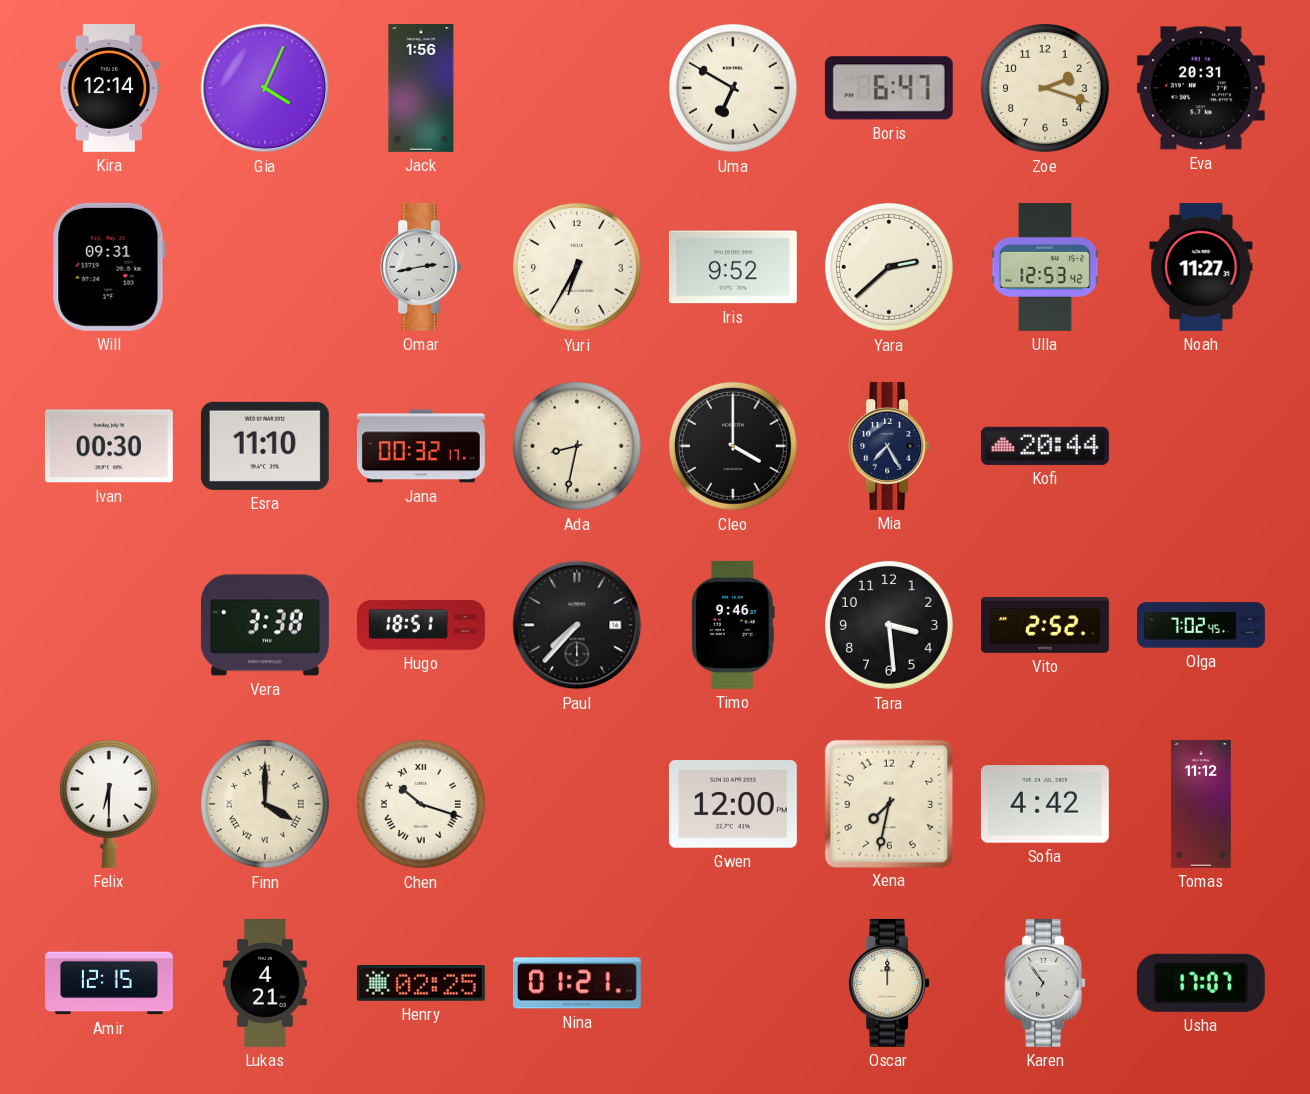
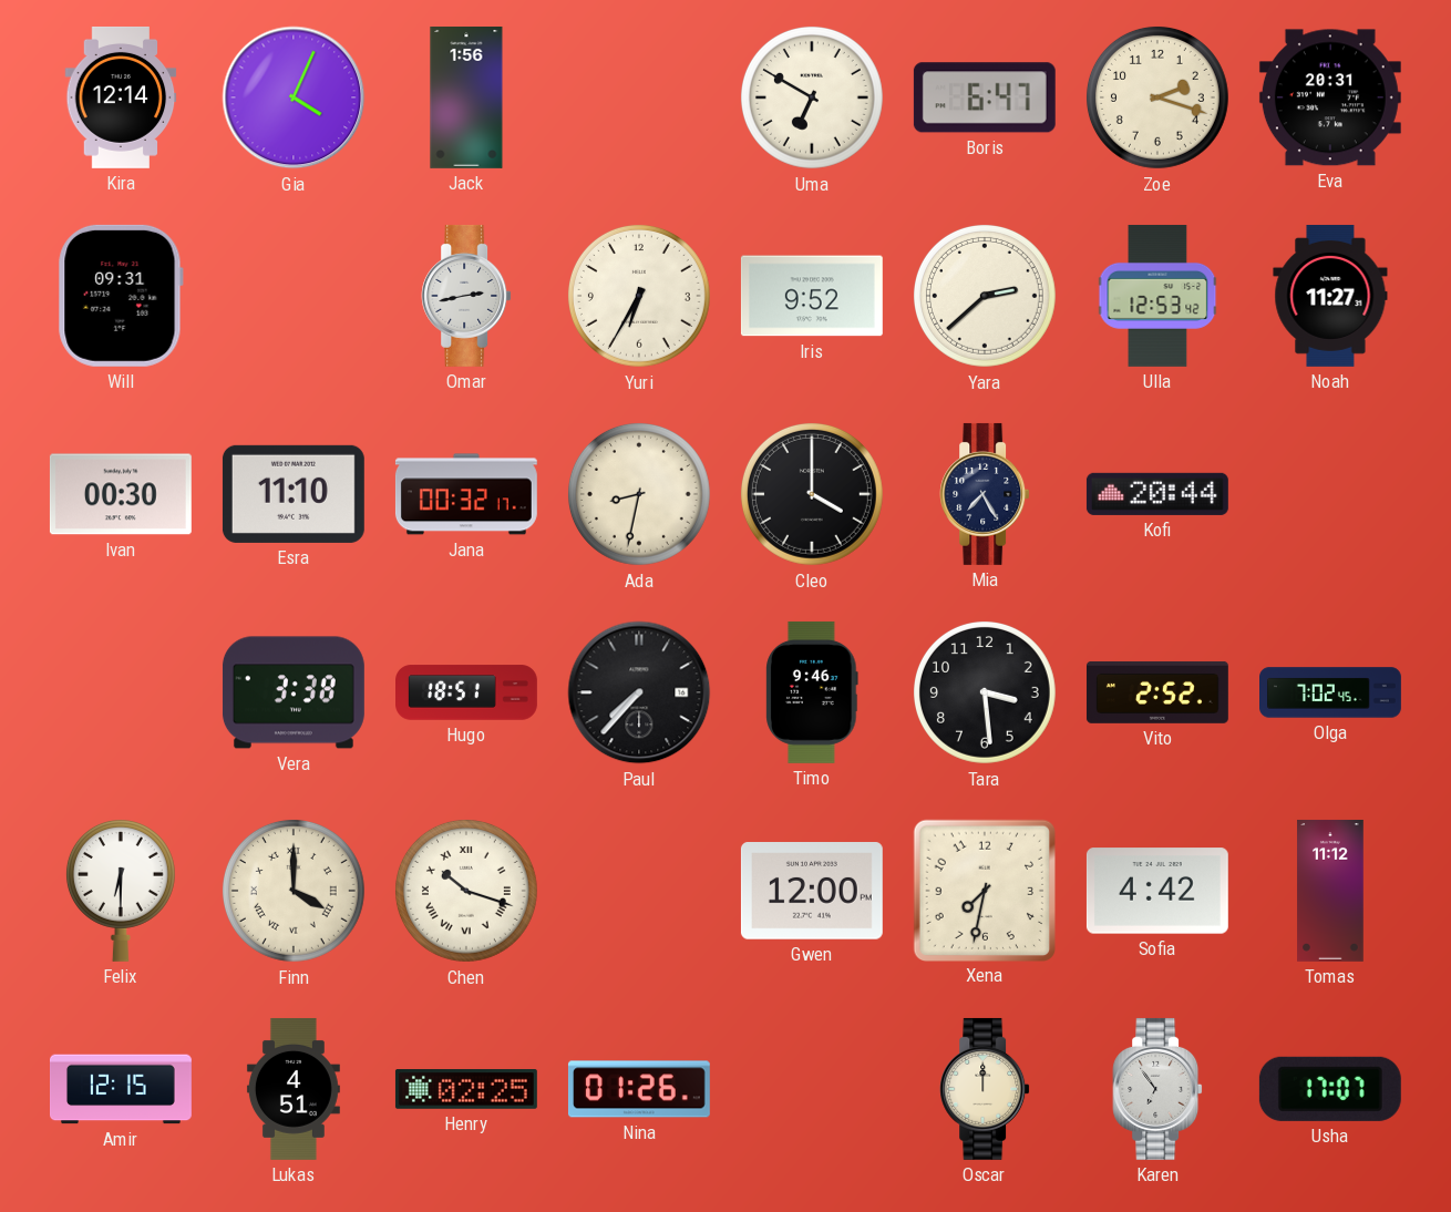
Lukas: 4:21 -> 4:51 (294, 1089)
Nina: 01:21 -> 01:26 (639, 1089)
